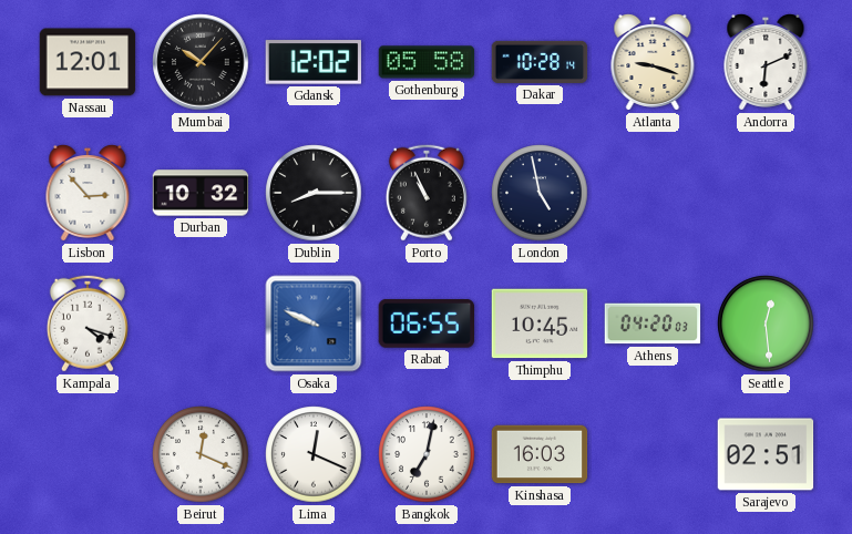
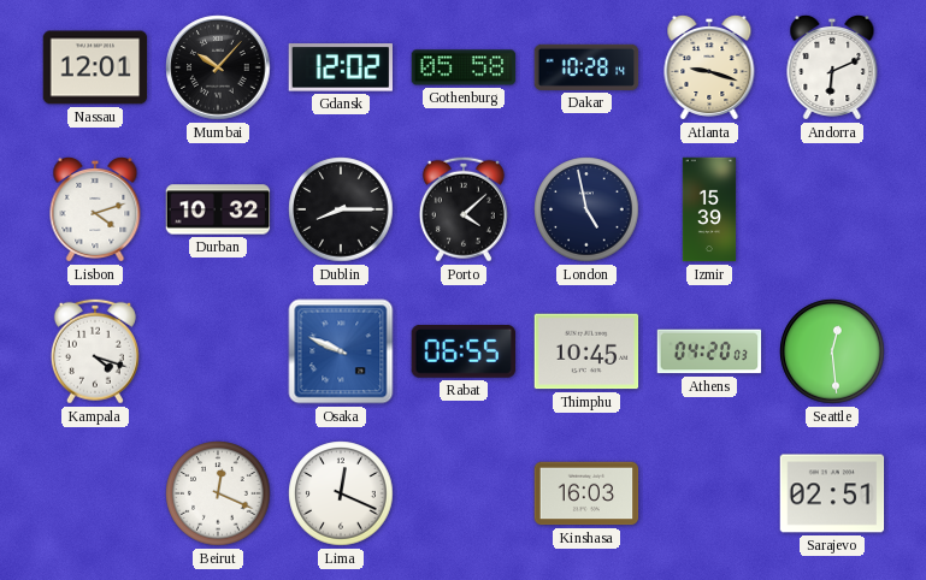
Lisbon: 2:53 -> 4:12 (95, 209)
Porto: 10:56 -> 4:08 (464, 209)
Izmir: none -> 15:39 (709, 209)
Bangkok: 7:02 -> none (427, 454)
